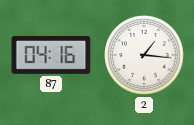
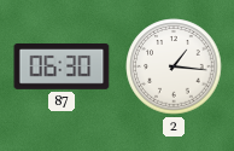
87: 04:16 -> 06:30 (62, 66)
